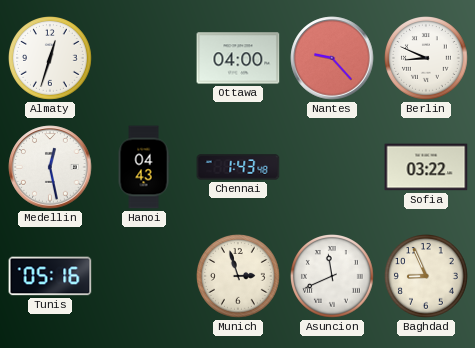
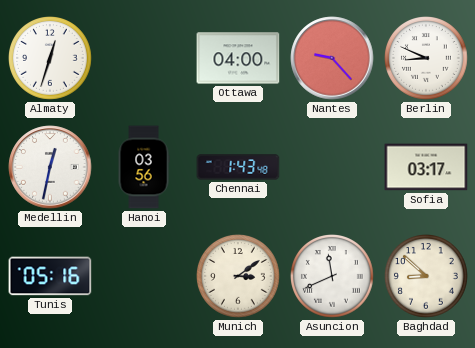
Medellin: 12:28 -> 12:32 (50, 167)
Hanoi: 04:43 -> 03:56 (144, 167)
Sofia: 03:22 -> 03:17 (426, 167)
Munich: 2:57 -> 3:09 (239, 277)
Baghdad: 8:56 -> 8:52 (427, 277)
